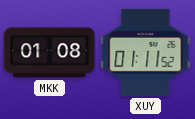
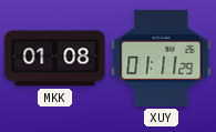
XUY: 01:11:52 -> 01:11:29 (162, 58)
